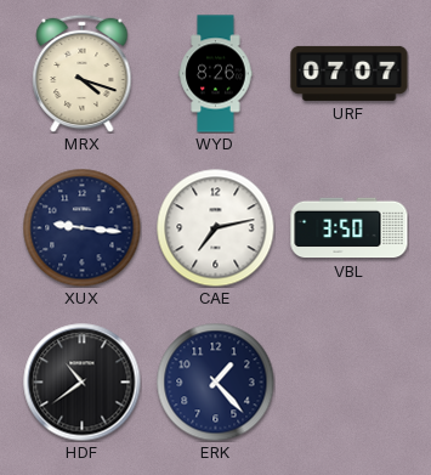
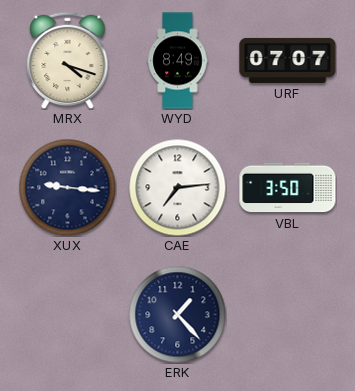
WYD: 8:26 -> 8:49 (178, 61)
CAE: 7:13 -> 7:14 (177, 187)
HDF: 10:39 -> none (83, 383)
